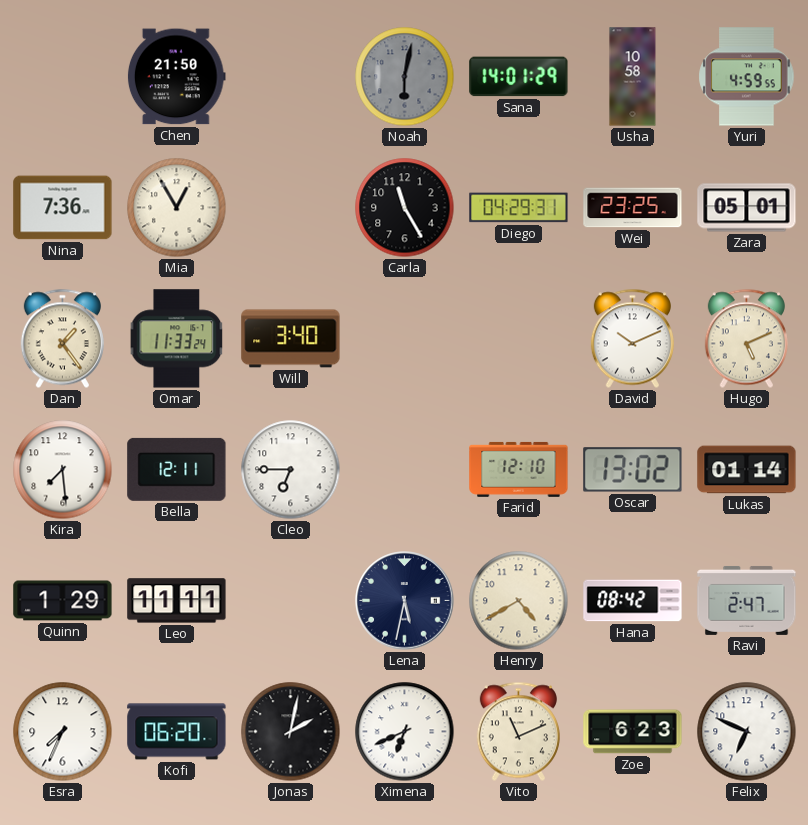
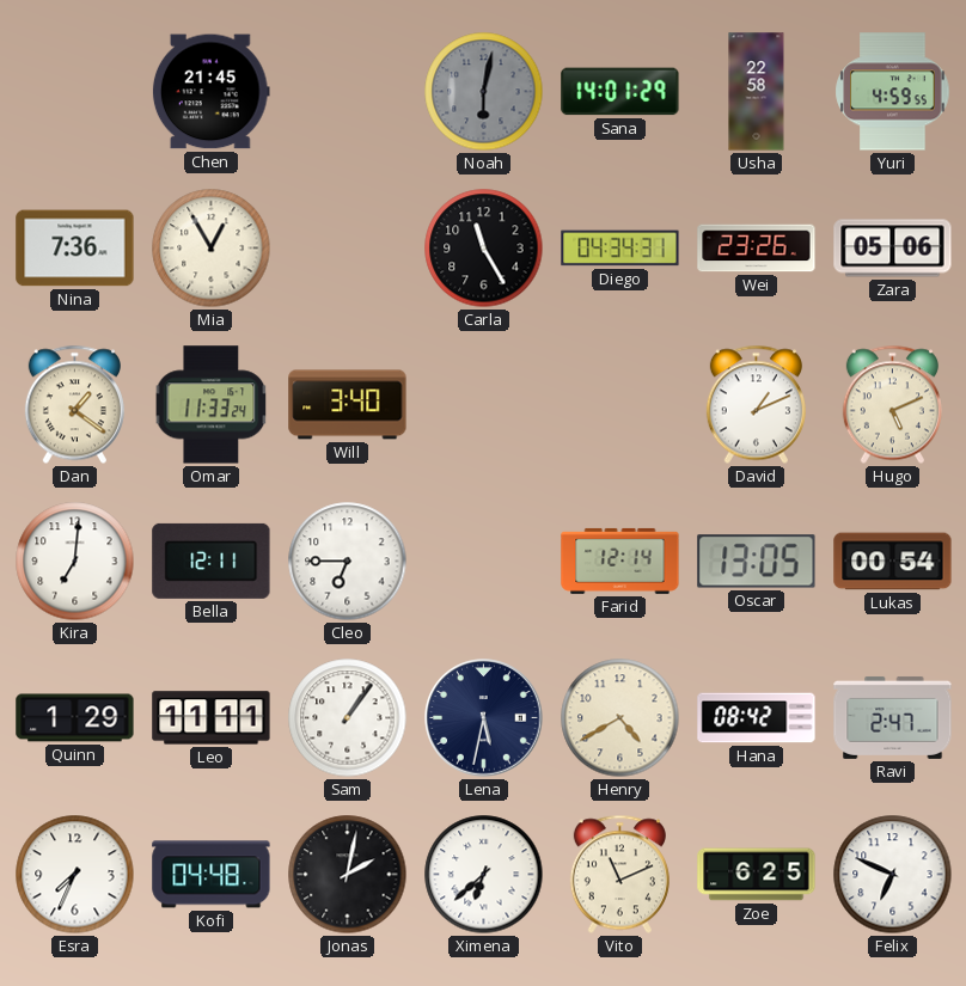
Chen: 21:50 -> 21:45 (210, 92)
Usha: 10:58 -> 22:58 (757, 92)
Diego: 04:29 -> 04:34 (620, 249)
Wei: 23:25 -> 23:26 (757, 249)
Zara: 05:01 -> 05:06 (893, 249)
Dan: 1:24 -> 1:21 (74, 405)
David: 10:11 -> 1:11 (756, 405)
Kira: 7:29 -> 7:01 (75, 562)
Farid: 12:10 -> 12:14 (620, 561)
Oscar: 13:02 -> 13:05 (757, 562)
Lukas: 01:14 -> 00:54 (893, 562)
Sam: none -> 1:06 (348, 718)
Kofi: 06:20 -> 04:48 (212, 875)
Ximena: 6:41 -> 6:38 (484, 875)
Zoe: 6:23 -> 6:25 (757, 875)
